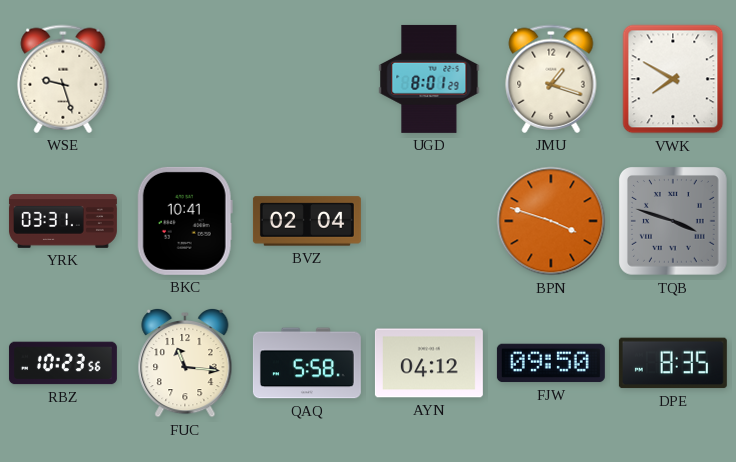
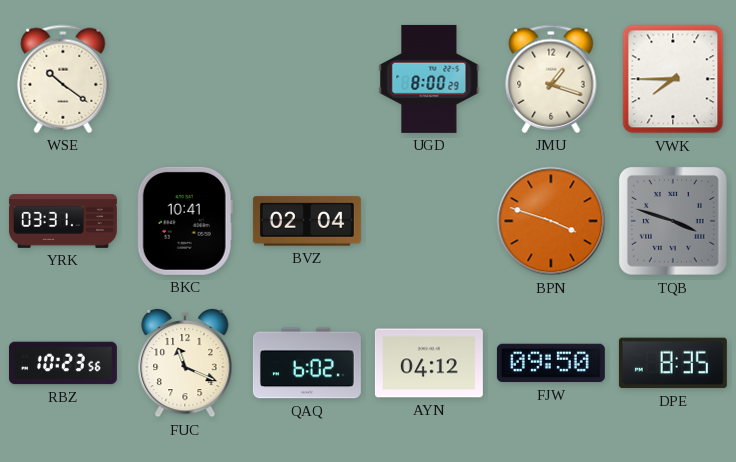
WSE: 9:27 -> 10:21 (63, 79)
UGD: 8:01 -> 8:00 (429, 79)
VWK: 7:50 -> 7:45 (673, 79)
FUC: 11:16 -> 11:19 (185, 363)
QAQ: 5:58 -> 6:02 (307, 363)
